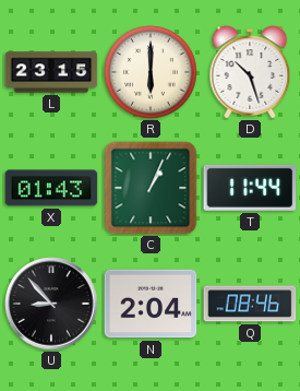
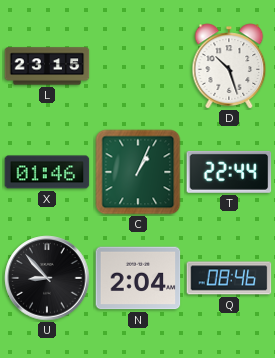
R: 6:00 -> none (151, 72)
X: 01:43 -> 01:46 (47, 172)
T: 11:44 -> 22:44 (229, 172)
